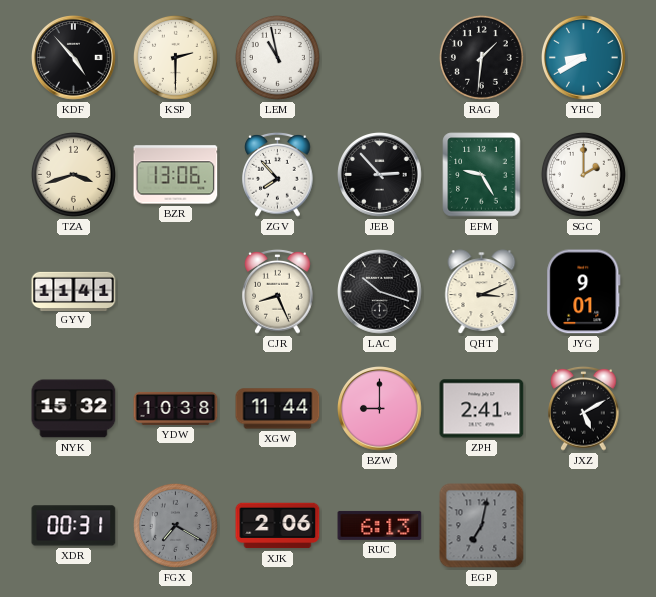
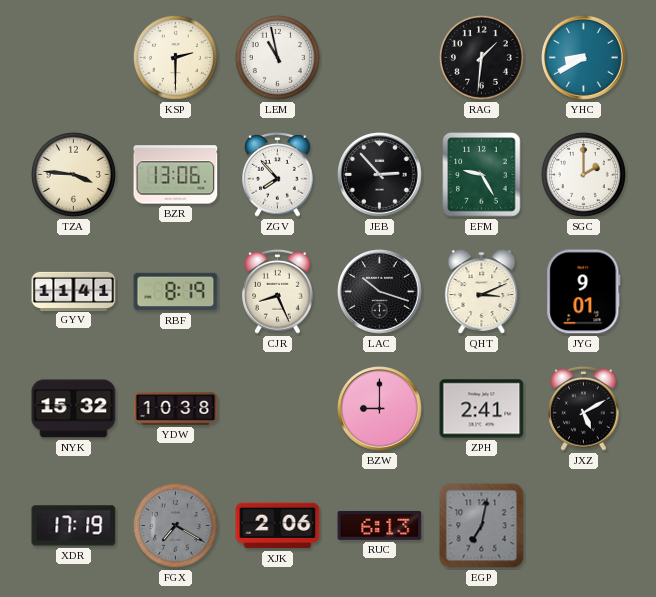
KDF: 4:53 -> none (74, 58)
TZA: 3:42 -> 3:46 (73, 174)
RBF: none -> 8:19 (176, 292)
XGW: 11:44 -> none (278, 409)
XDR: 00:31 -> 17:19 (74, 526)
